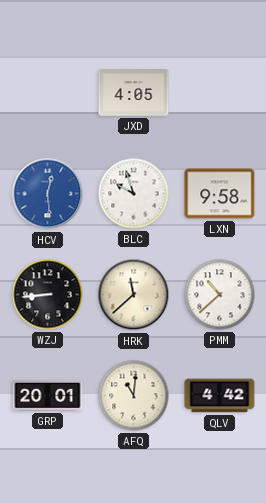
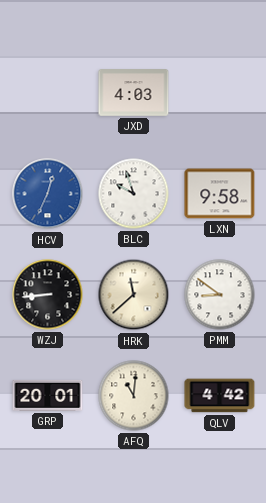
JXD: 4:05 -> 4:03 (134, 93)
HCV: 12:29 -> 12:34 (48, 194)
PMM: 10:38 -> 8:51 (220, 295)
